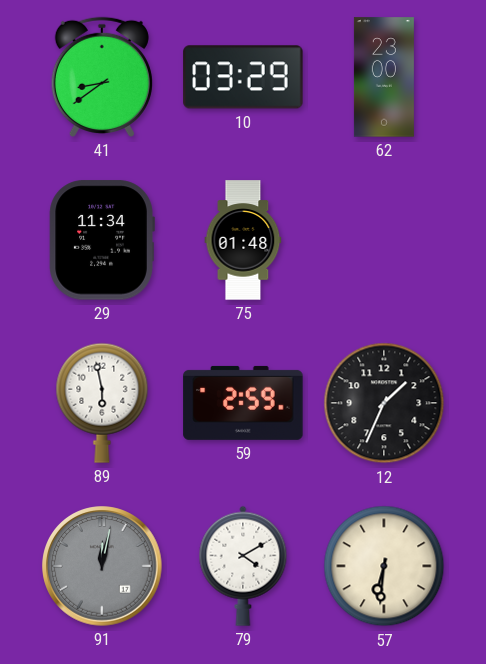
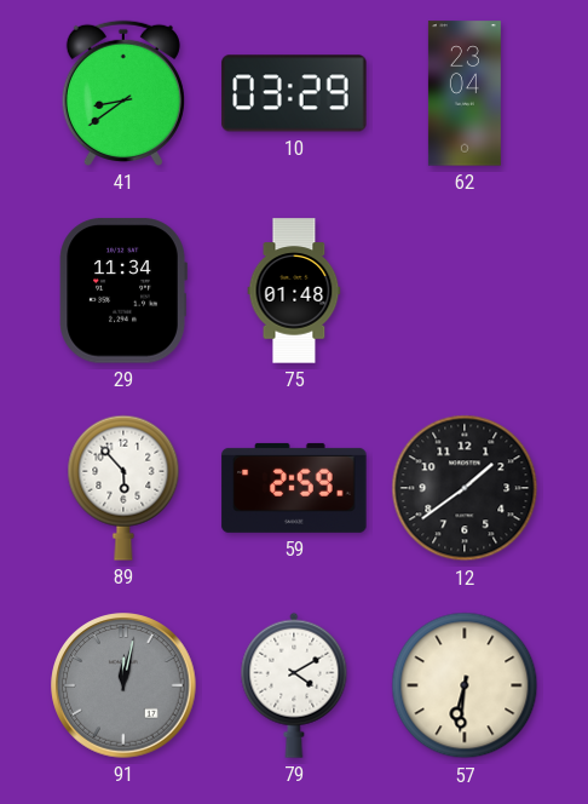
62: 23:00 -> 23:04 (465, 93)
89: 5:58 -> 5:53 (123, 488)
12: 1:34 -> 1:39 (465, 488)
